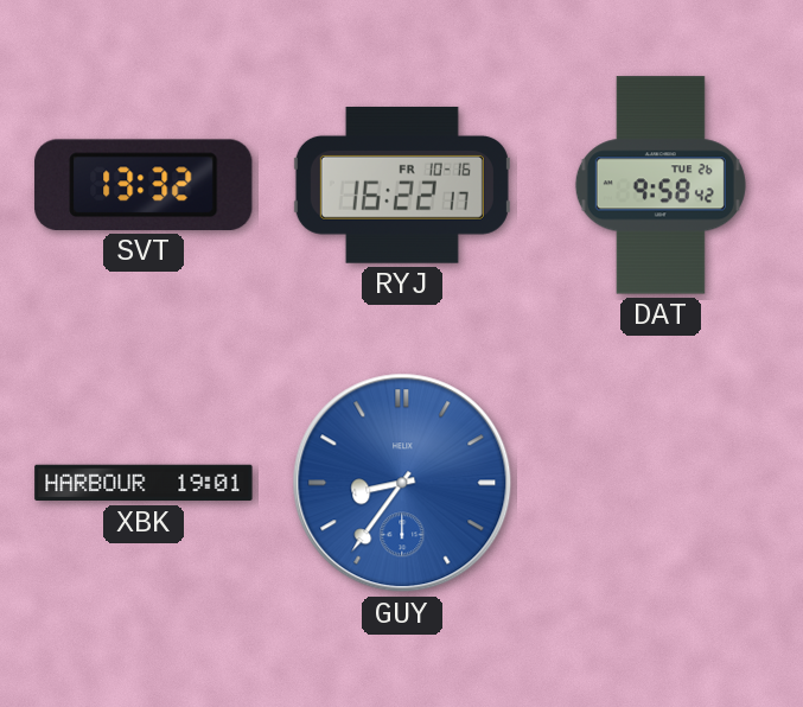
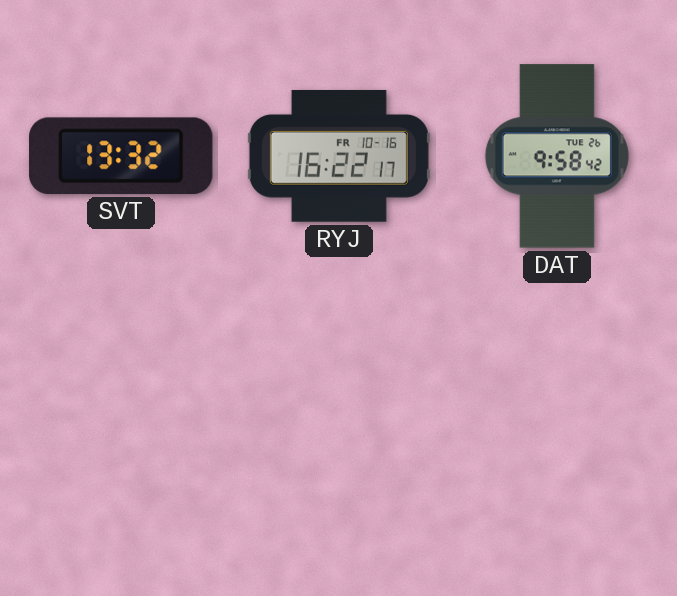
XBK: 19:01 -> none (144, 483)
GUY: 8:36 -> none (402, 483)
